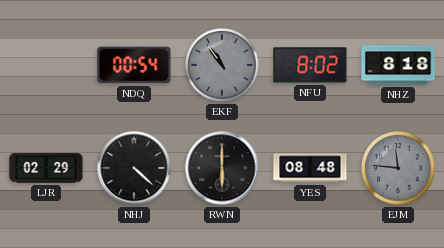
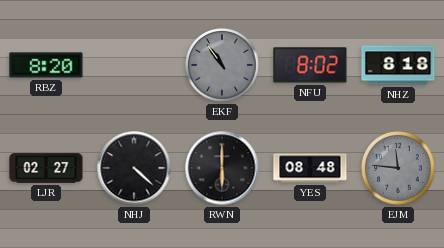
RBZ: none -> 8:20 (46, 65)
NDQ: 00:54 -> none (134, 65)
LJR: 02:29 -> 02:27 (46, 168)
